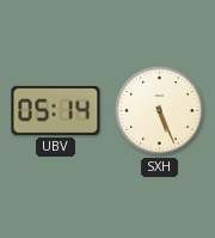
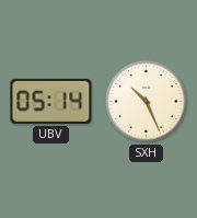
SXH: 5:26 -> 10:26 (147, 102)
